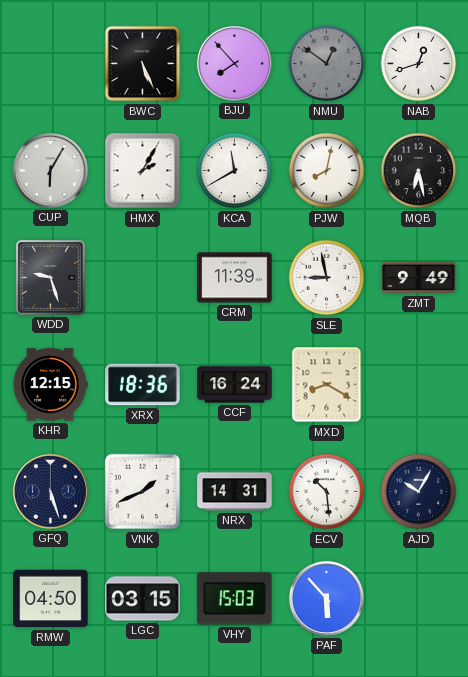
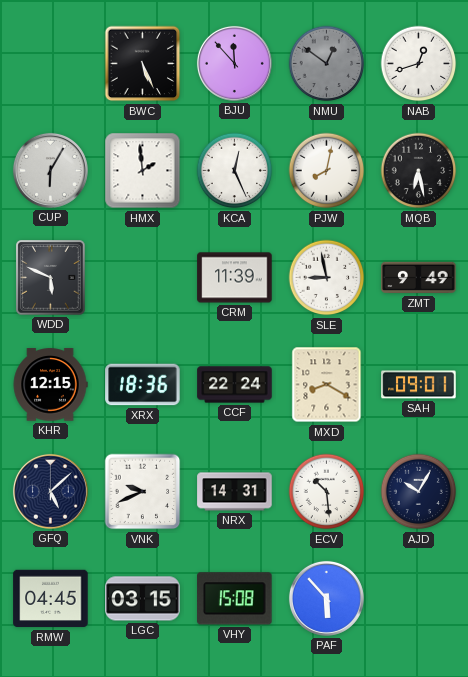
BJU: 7:53 -> 11:53 (234, 63)
HMX: 2:05 -> 1:59 (143, 171)
KCA: 11:40 -> 12:26 (235, 171)
WDD: 9:27 -> 5:49 (51, 278)
CCF: 16:24 -> 22:24 (235, 385)
SAH: none -> 09:01 (419, 385)
GFQ: 5:27 -> 5:08 (50, 491)
VNK: 1:41 -> 9:41 (143, 492)
RMW: 04:50 -> 04:45 (51, 599)
VHY: 15:03 -> 15:08 (235, 599)
